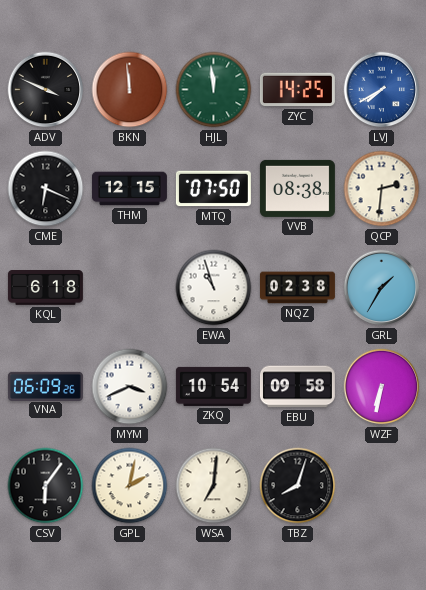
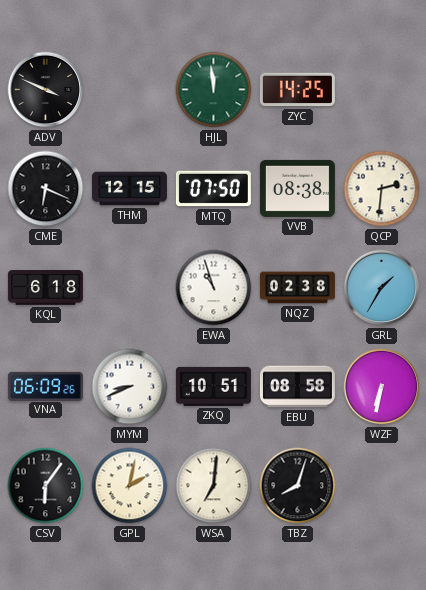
BKN: 11:59 -> none (130, 90)
LVJ: 7:40 -> none (382, 90)
MYM: 3:41 -> 8:41 (130, 387)
ZKQ: 10:54 -> 10:51 (213, 386)
EBU: 09:58 -> 08:58 (297, 387)
